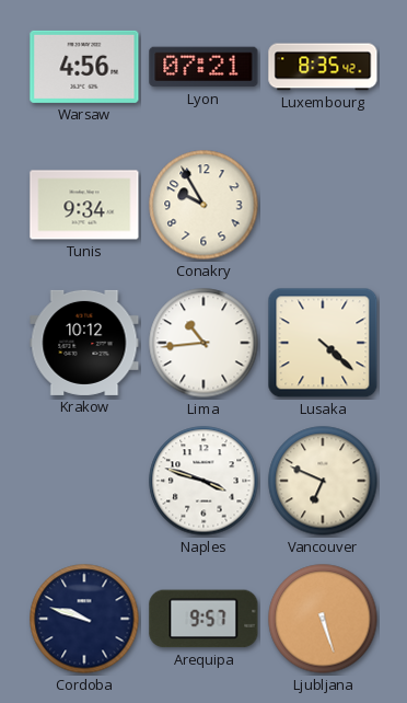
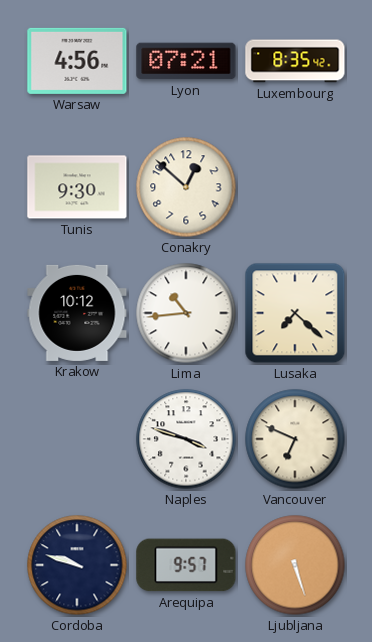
Tunis: 9:34 -> 9:30 (77, 187)
Conakry: 9:55 -> 12:52 (186, 187)
Lusaka: 4:22 -> 7:22 (295, 313)
